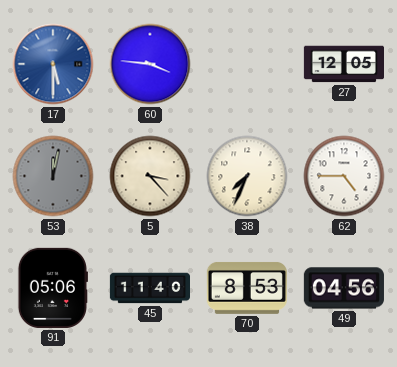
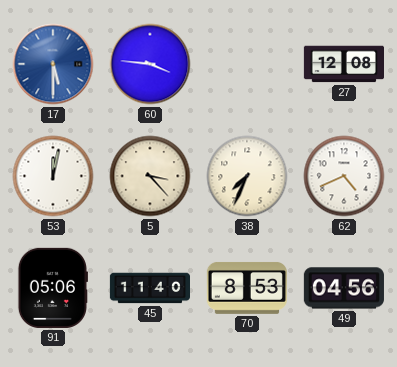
27: 12:05 -> 12:08 (343, 64)
53 dial: grey -> white (53, 176)
62: 4:45 -> 4:41 (344, 176)
